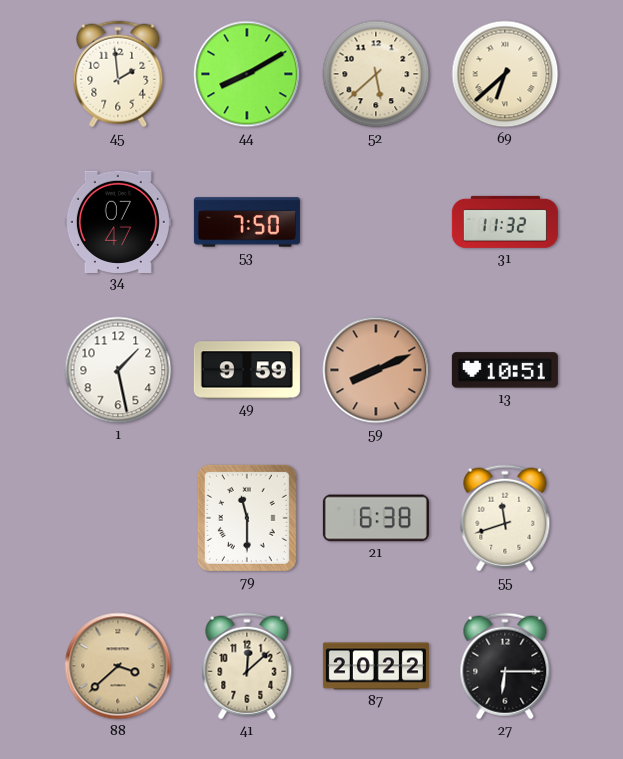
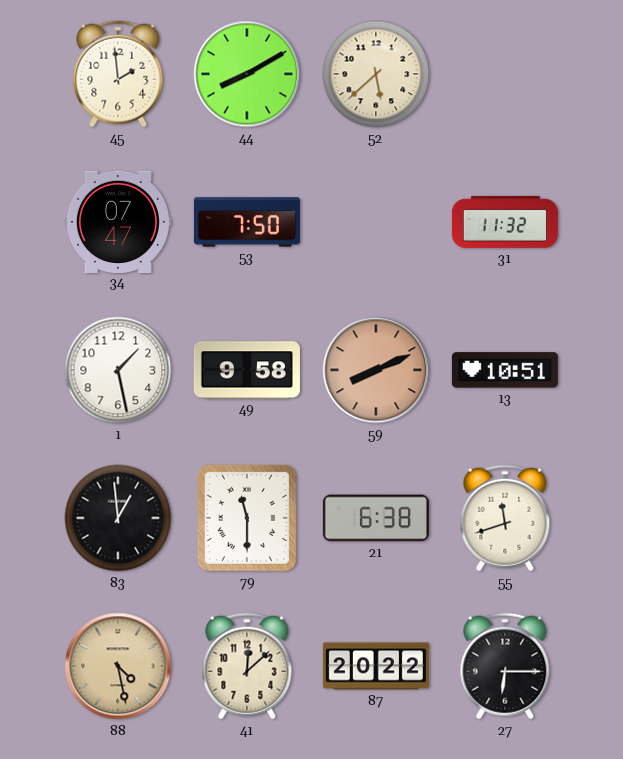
69: 6:38 -> none (505, 74)
49: 9:59 -> 9:58 (247, 370)
83: none -> 12:59 (118, 518)
88: 3:38 -> 4:28 (118, 666)
